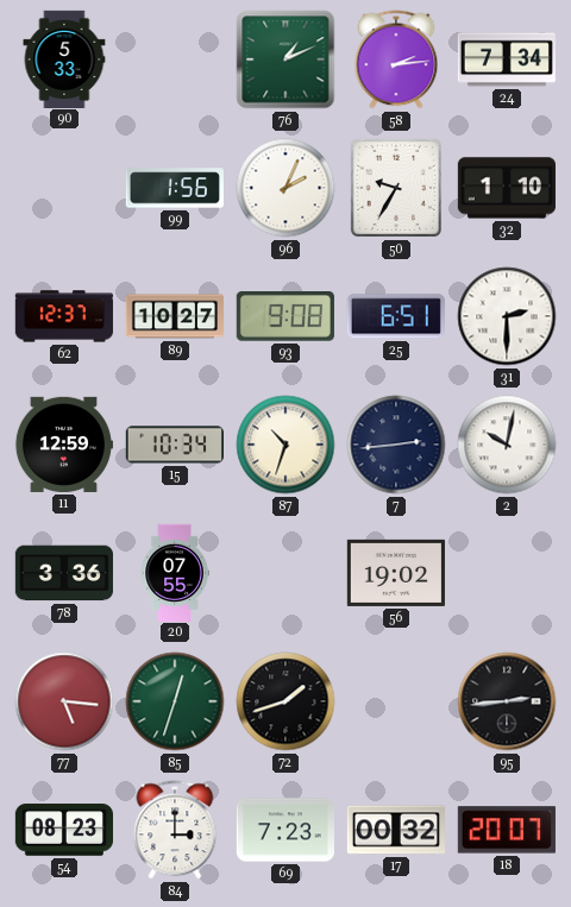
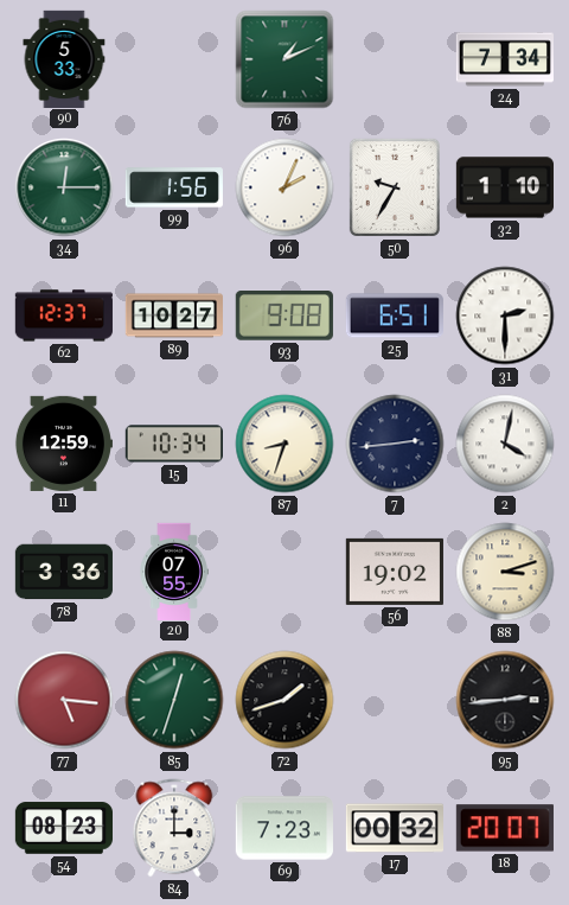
58: 2:14 -> none (396, 59)
34: none -> 12:15 (64, 187)
87: 10:33 -> 8:33 (284, 444)
2: 10:02 -> 4:02 (505, 444)
88: none -> 3:12 (505, 572)
